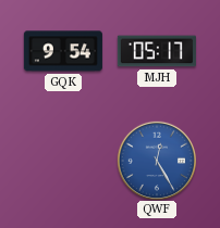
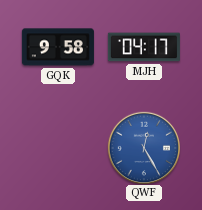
GQK: 9:54 -> 9:58 (58, 47)
MJH: 05:17 -> 04:17 (144, 47)
